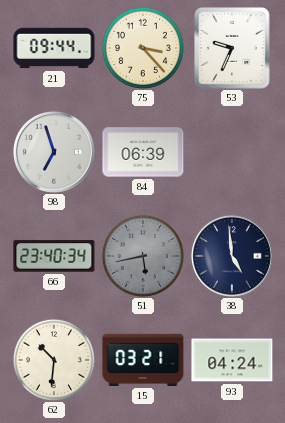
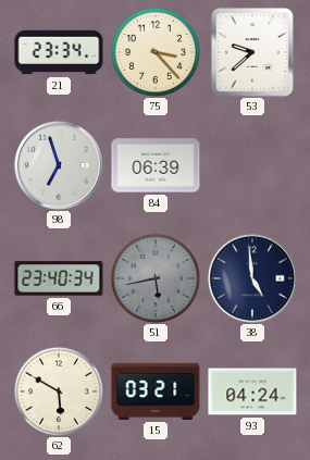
21: 09:44 -> 23:34 (59, 52)
53: 9:34 -> 9:38 (252, 52)
62: 10:31 -> 5:50 (59, 391)
